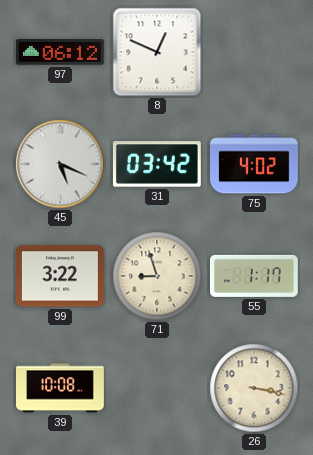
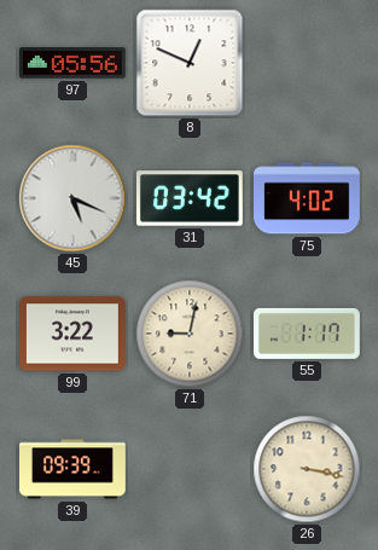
97: 06:12 -> 05:56 (72, 63)
71: 8:57 -> 9:02 (190, 334)
39: 10:08 -> 09:39 (74, 469)
